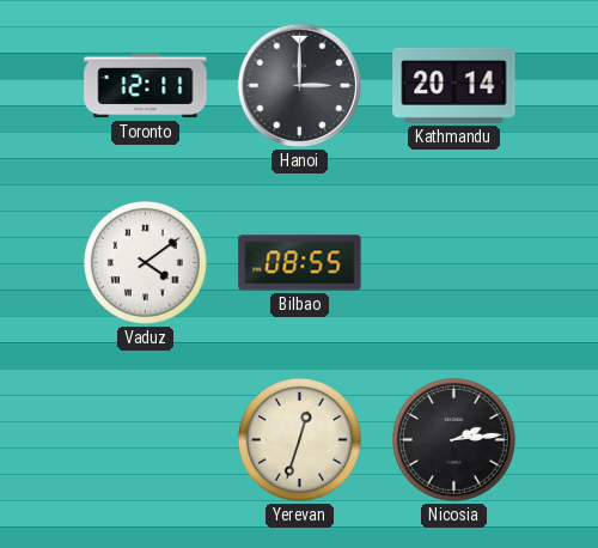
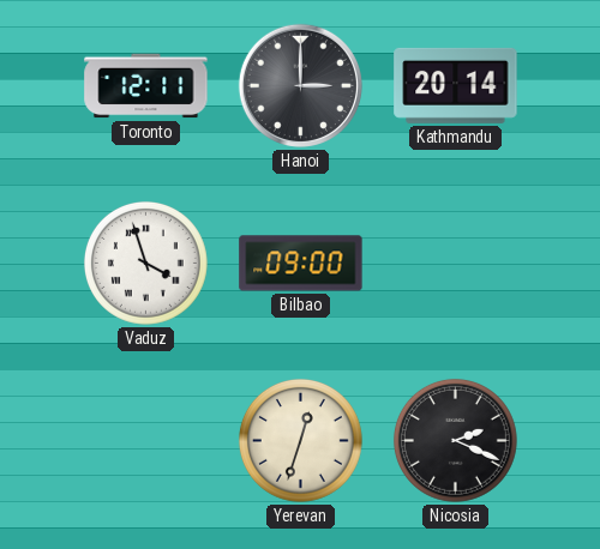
Vaduz: 4:09 -> 3:57 (145, 263)
Bilbao: 08:55 -> 09:00 (301, 264)
Nicosia: 2:14 -> 2:19 (455, 440)
